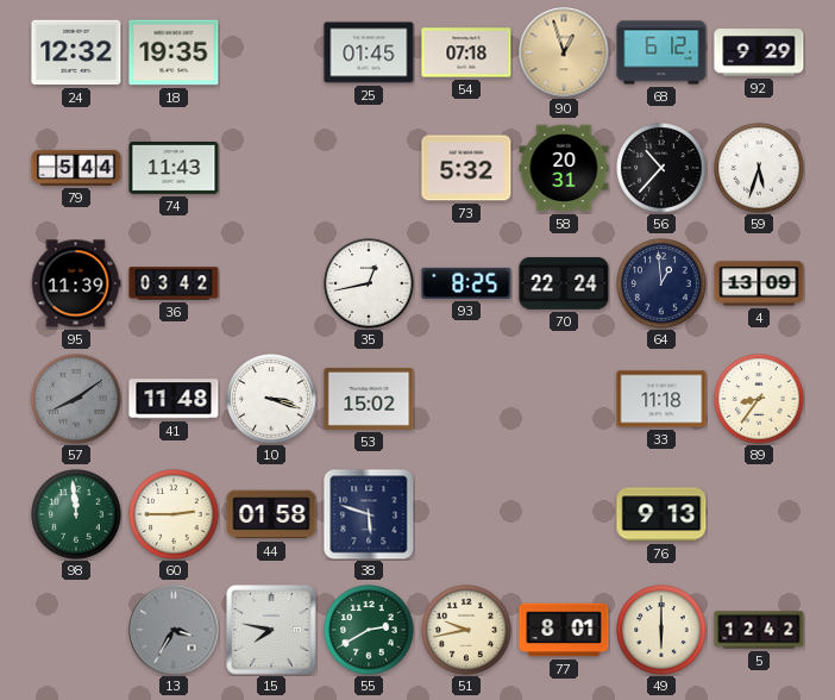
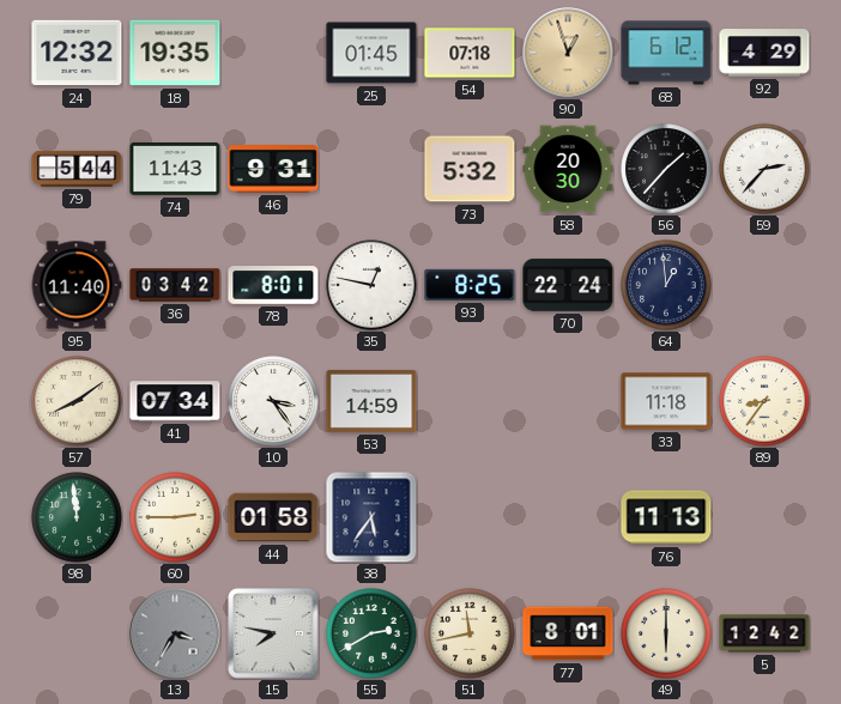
92: 9:29 -> 4:29 (764, 53)
46: none -> 9:31 (273, 170)
58: 20:31 -> 20:30 (568, 169)
56: 10:37 -> 1:37 (666, 169)
59: 5:33 -> 2:37 (764, 169)
95: 11:39 -> 11:40 (77, 285)
78: none -> 8:01 (273, 285)
35: 12:43 -> 12:47 (371, 285)
4: 13:09 -> none (759, 283)
57 dial: grey -> cream (77, 401)
41: 11:48 -> 07:34 (175, 401)
10: 3:18 -> 3:24 (273, 401)
53: 15:02 -> 14:59 (371, 401)
38: 5:48 -> 5:36 (371, 517)
76: 9:13 -> 11:13 (666, 517)
51: 9:43 -> 11:43 (470, 633)
